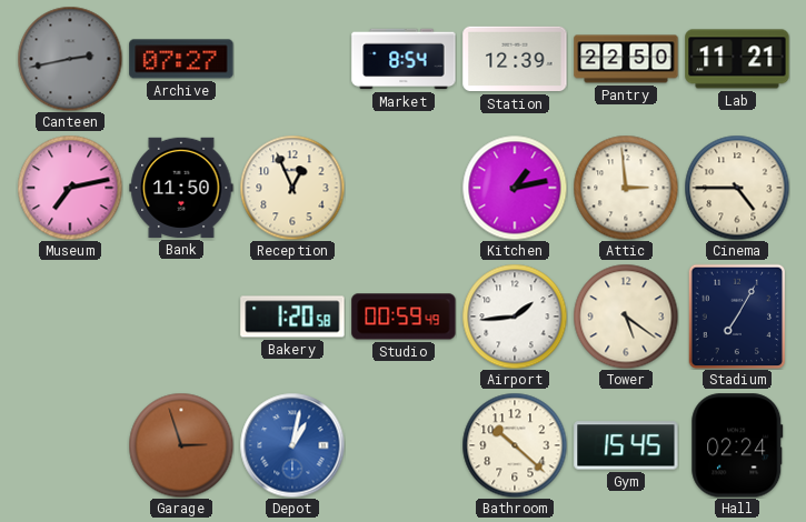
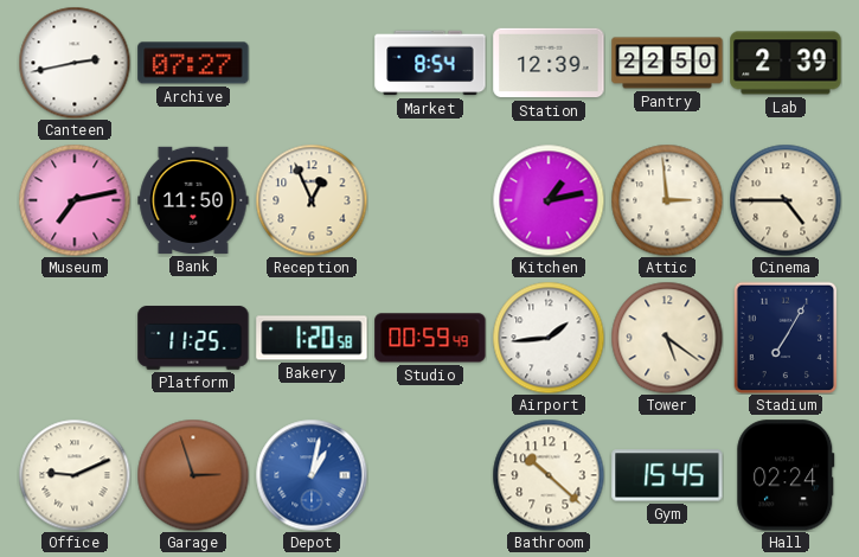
Canteen dial: grey -> white (75, 63)
Lab: 11:21 -> 2:39 (786, 63)
Platform: none -> 11:25 (193, 338)
Office: none -> 9:11 (75, 475)
